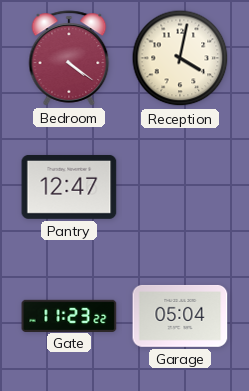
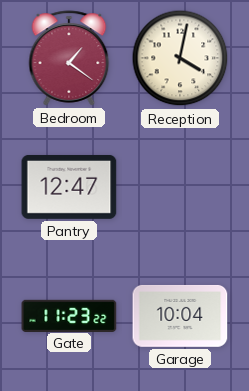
Bedroom: 4:21 -> 1:21 (69, 58)
Garage: 05:04 -> 10:04 (180, 316)
